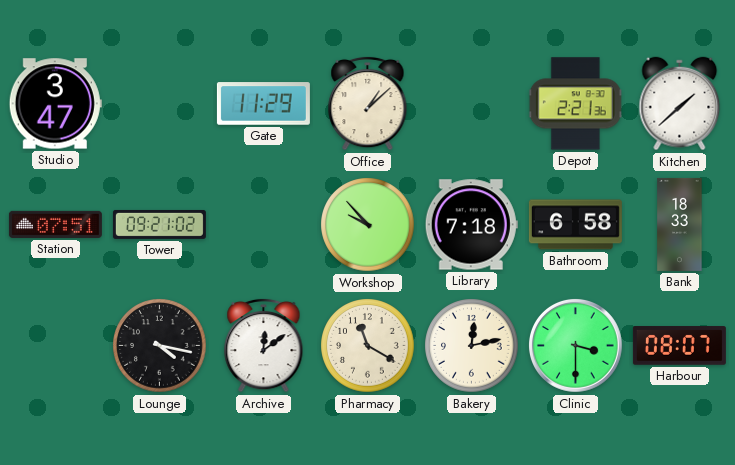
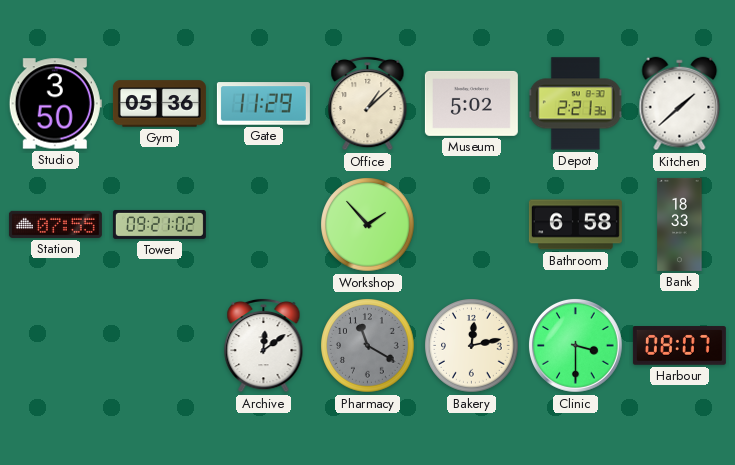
Studio: 3:47 -> 3:50 (55, 104)
Gym: none -> 05:36 (159, 104)
Museum: none -> 5:02 (471, 103)
Station: 07:51 -> 07:55 (55, 224)
Workshop: 9:53 -> 1:53 (368, 225)
Library: 7:18 -> none (471, 225)
Lounge: 4:17 -> none (160, 346)
Pharmacy dial: cream -> grey (368, 346)
